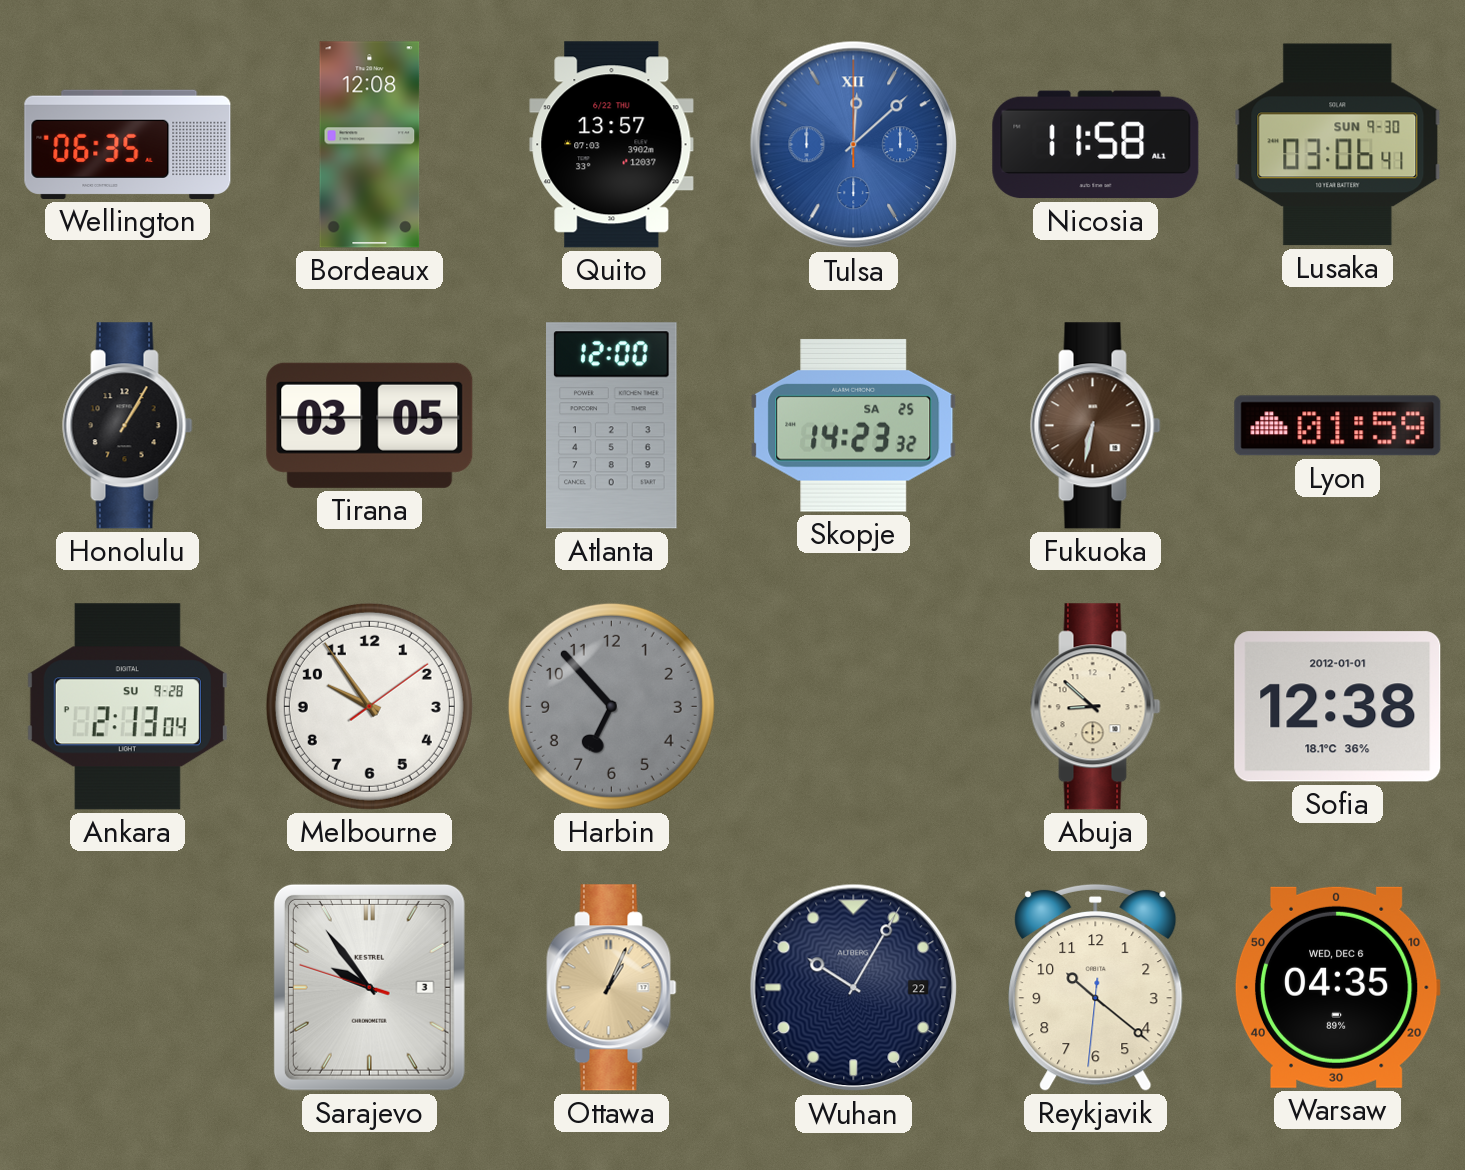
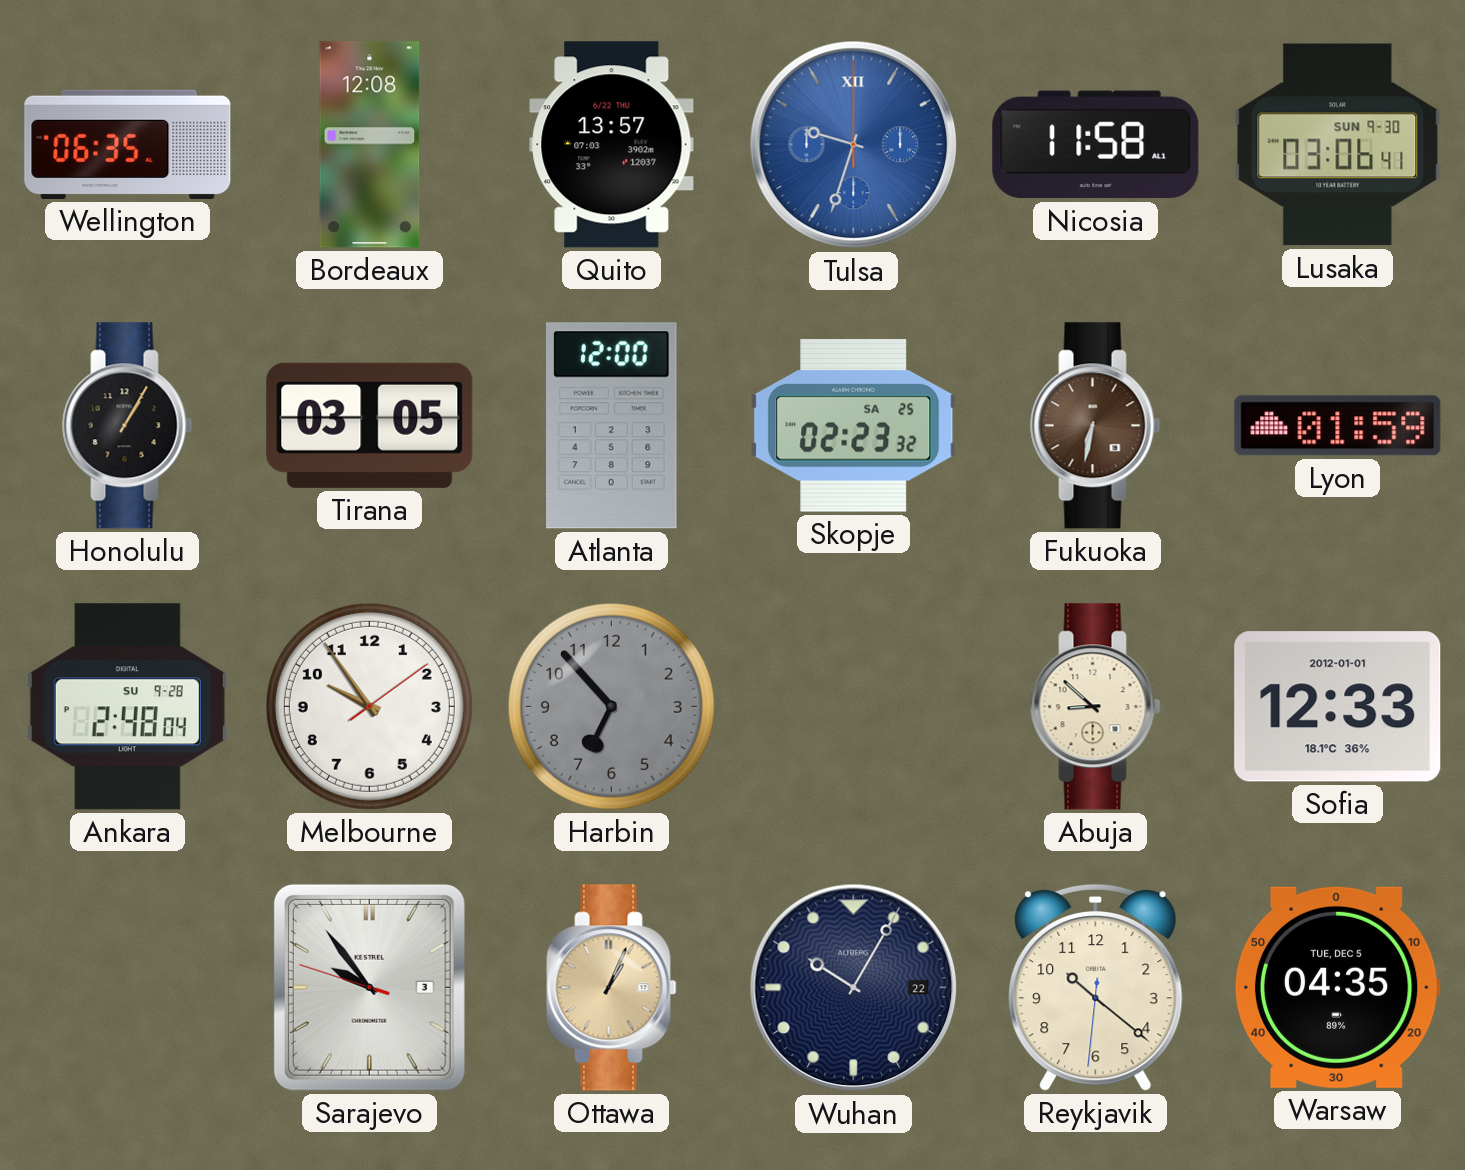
Tulsa: 12:08 -> 9:33 (854, 145)
Skopje: 14:23 -> 02:23 (854, 425)
Ankara: 2:13 -> 2:48 (127, 707)
Sofia: 12:38 -> 12:33 (1338, 707)
Warsaw date: WED, DEC 6 -> TUE, DEC 5 (1337, 987)
